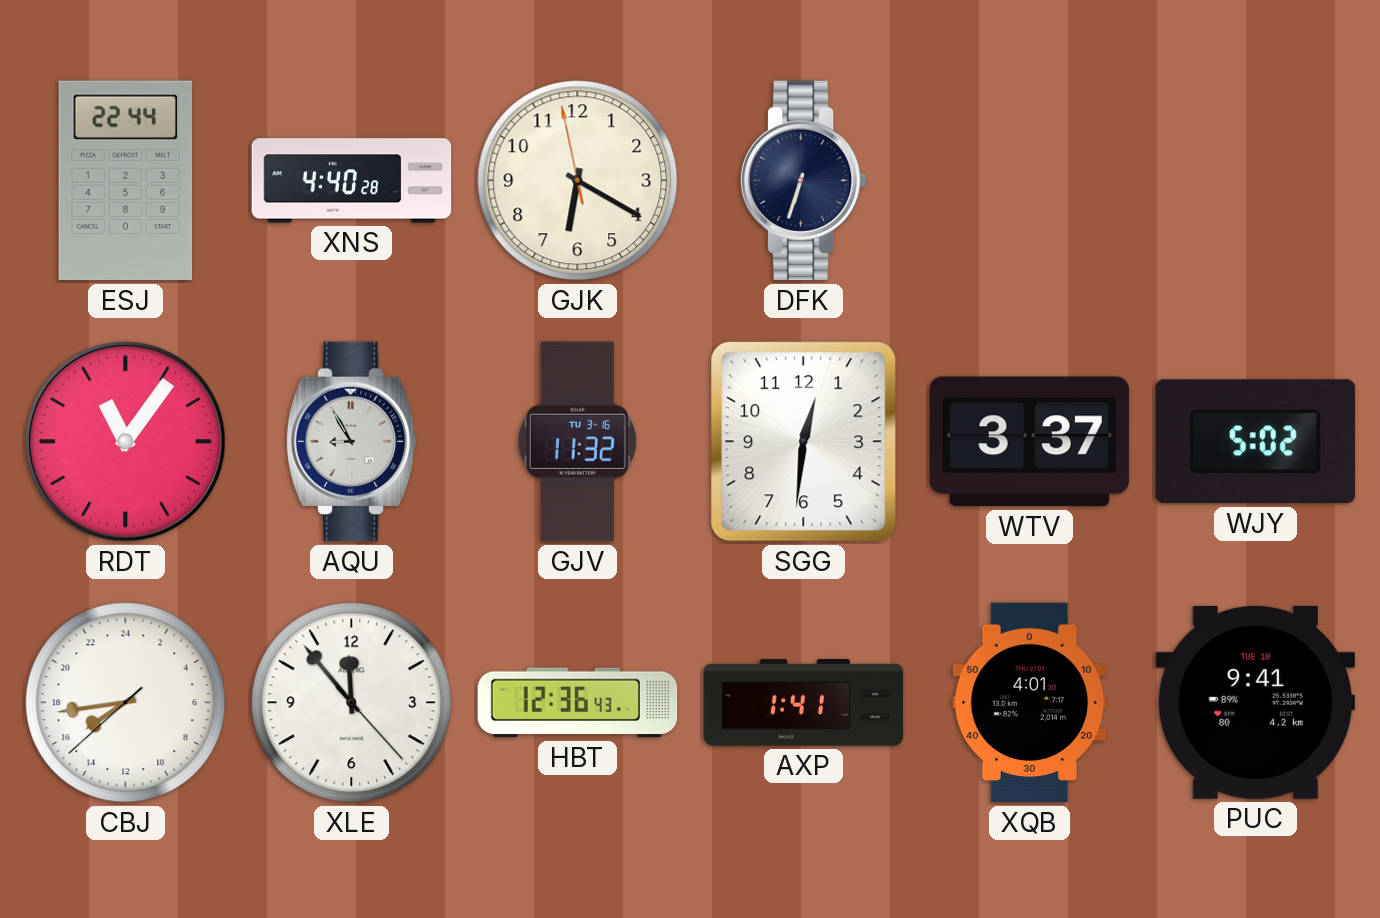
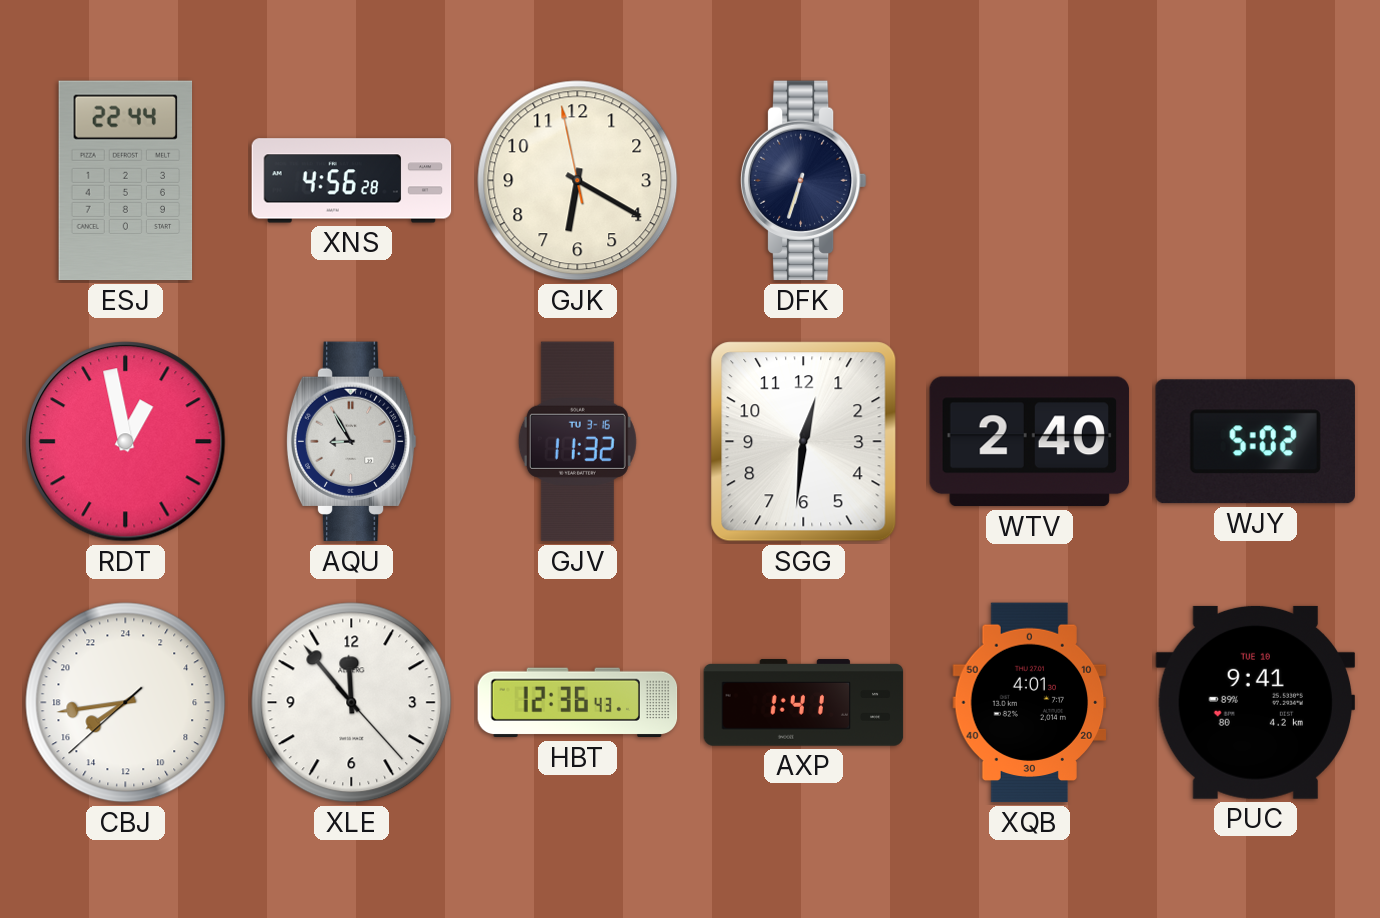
XNS: 4:40 -> 4:56 (352, 181)
RDT: 11:06 -> 12:58 (126, 442)
WTV: 3:37 -> 2:40 (1029, 442)
